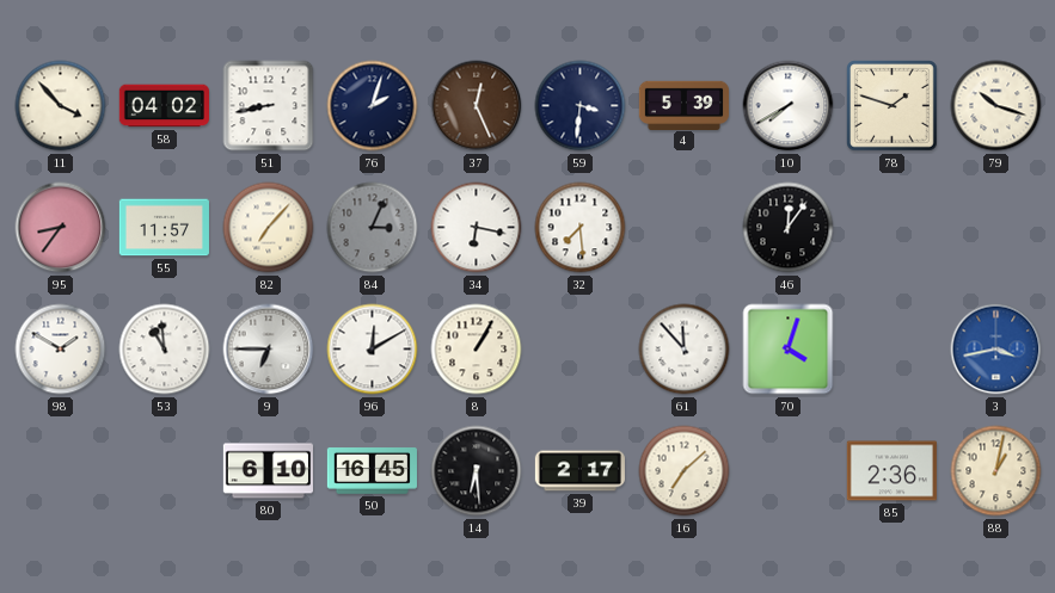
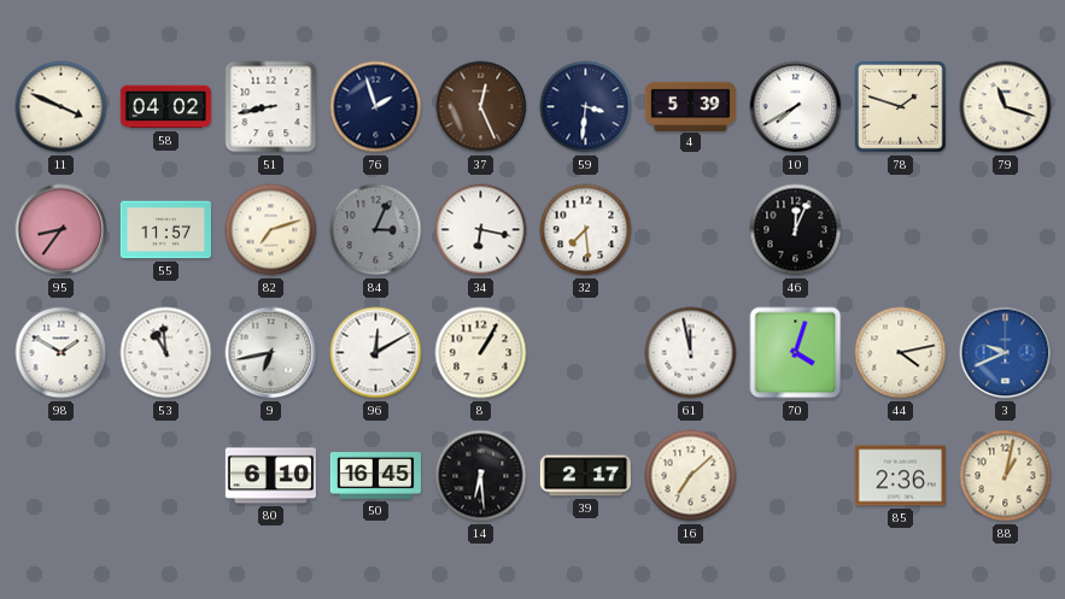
11: 3:53 -> 3:49 (62, 107)
76: 2:03 -> 1:57 (376, 107)
79: 10:18 -> 11:18 (1006, 107)
82: 7:07 -> 7:12 (271, 230)
46: 12:06 -> 12:04 (796, 230)
9: 6:45 -> 6:43 (271, 353)
61: 11:53 -> 11:58 (691, 353)
44: none -> 4:13 (901, 353)
3: 3:43 -> 9:41 (1006, 353)
